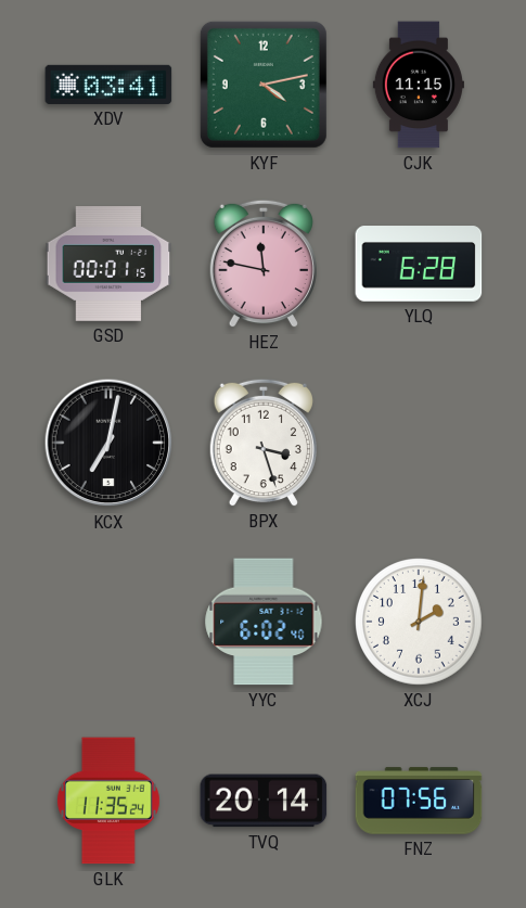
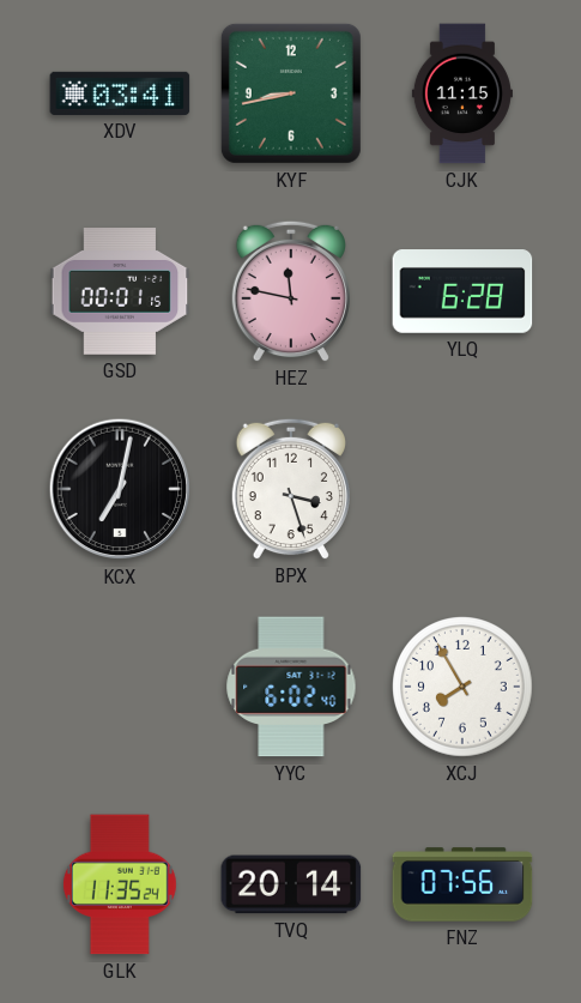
KYF: 4:13 -> 8:43 (291, 93)
XCJ: 2:01 -> 7:55 (464, 688)
